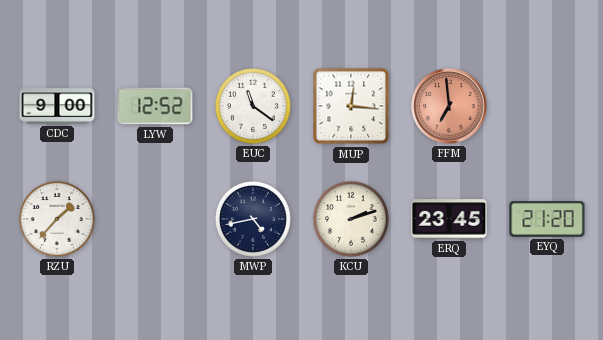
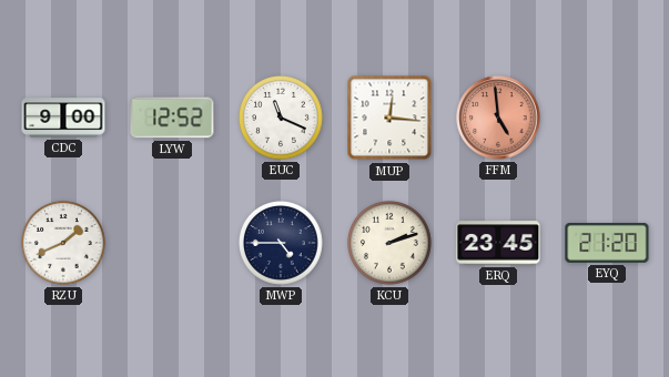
EUC: 11:21 -> 11:19 (282, 119)
FFM: 6:59 -> 4:59 (498, 118)
RZU: 1:37 -> 1:41 (64, 244)
MWP: 4:43 -> 4:45 (282, 244)
